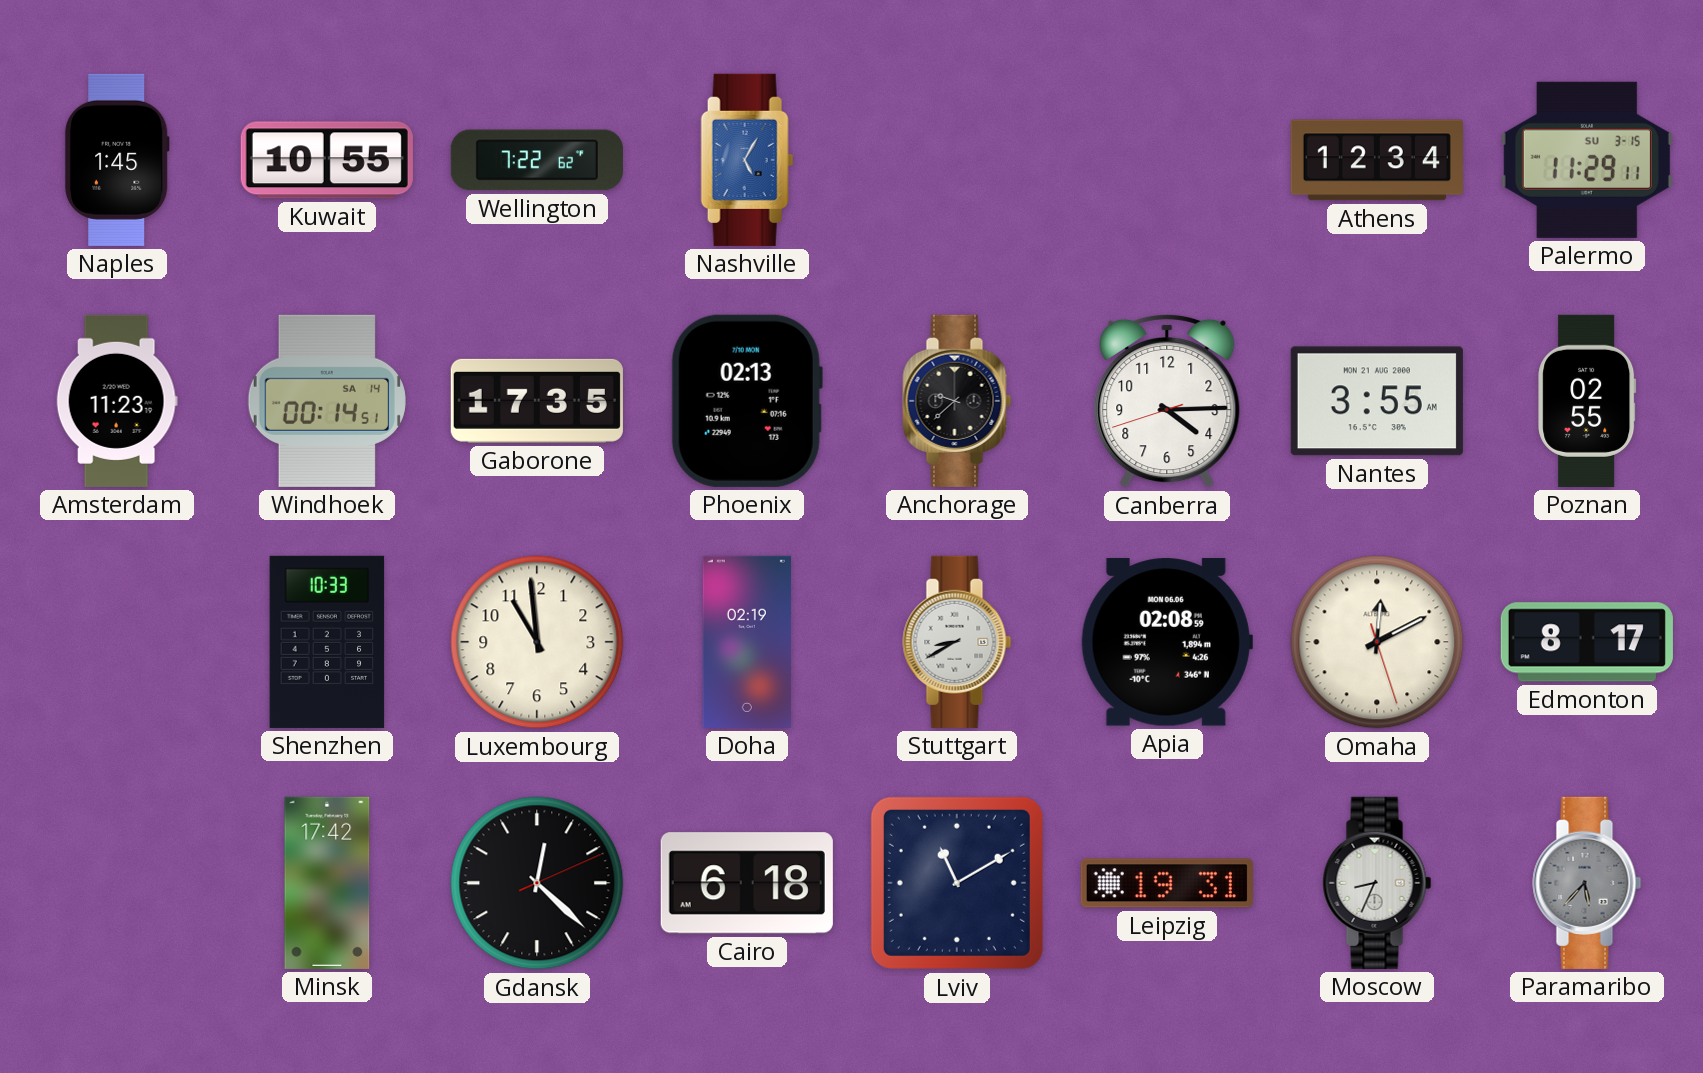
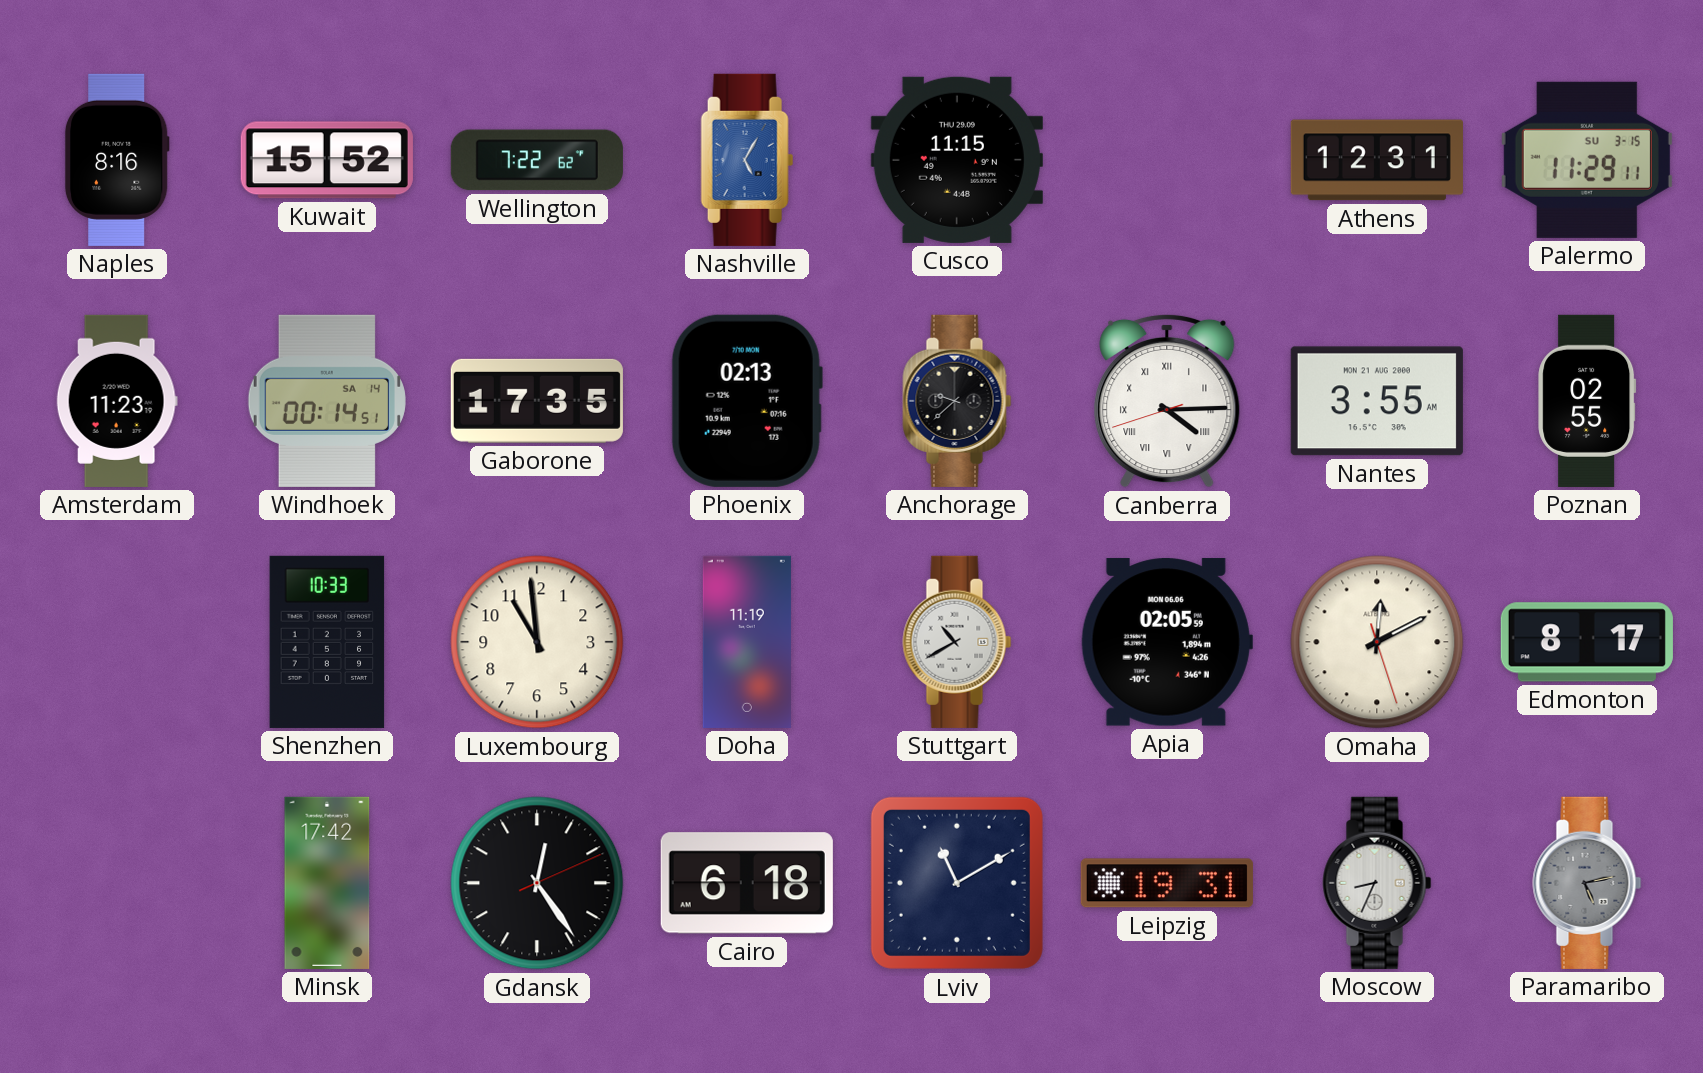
Naples: 1:45 -> 8:16 (117, 160)
Kuwait: 10:55 -> 15:52 (327, 160)
Cusco: none -> 11:15 (957, 160)
Athens: 12:34 -> 12:31 (1377, 160)
Canberra numerals: Arabic -> Roman (1167, 401)
Doha: 02:19 -> 11:19 (747, 642)
Stuttgart: 8:40 -> 10:40 (957, 642)
Apia: 02:08 -> 02:05 (1167, 642)
Gdansk: 12:22 -> 12:24 (537, 883)
Paramaribo: 5:37 -> 5:13 (1587, 883)
